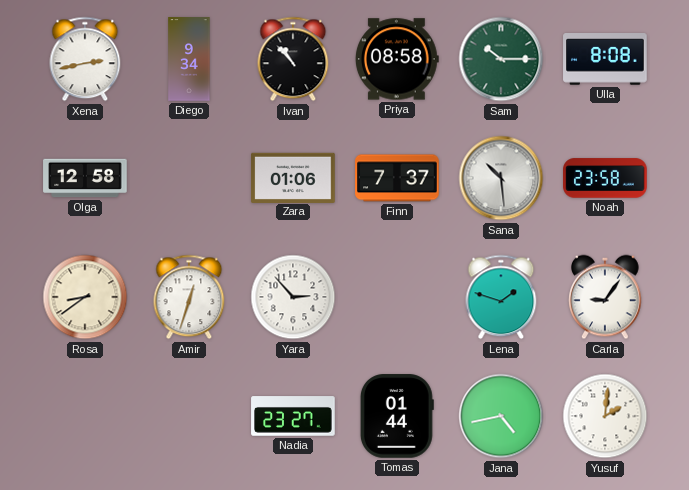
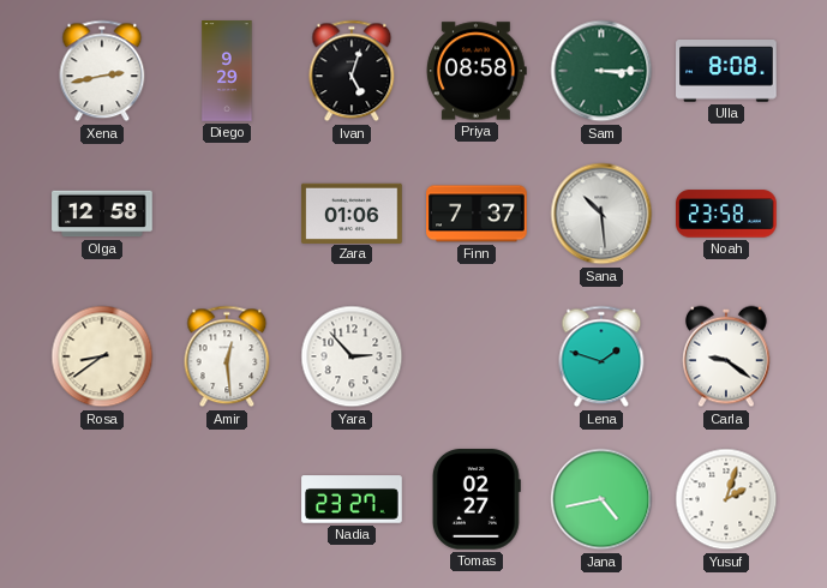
Diego: 9:34 -> 9:29 (227, 71)
Ivan: 10:53 -> 5:03 (352, 71)
Sam: 10:15 -> 3:15 (601, 71)
Amir: 12:33 -> 12:29 (227, 356)
Carla: 9:06 -> 9:21 (727, 356)
Tomas: 01:44 -> 02:27 (477, 499)
Yusuf: 2:01 -> 2:03 (726, 499)
